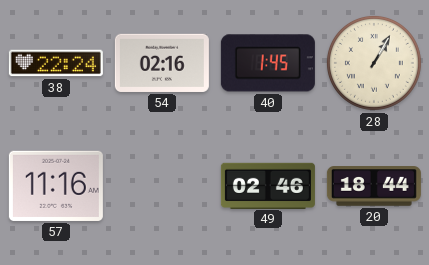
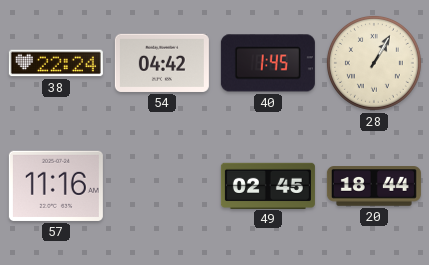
54: 02:16 -> 04:42 (162, 63)
49: 02:46 -> 02:45 (268, 185)
